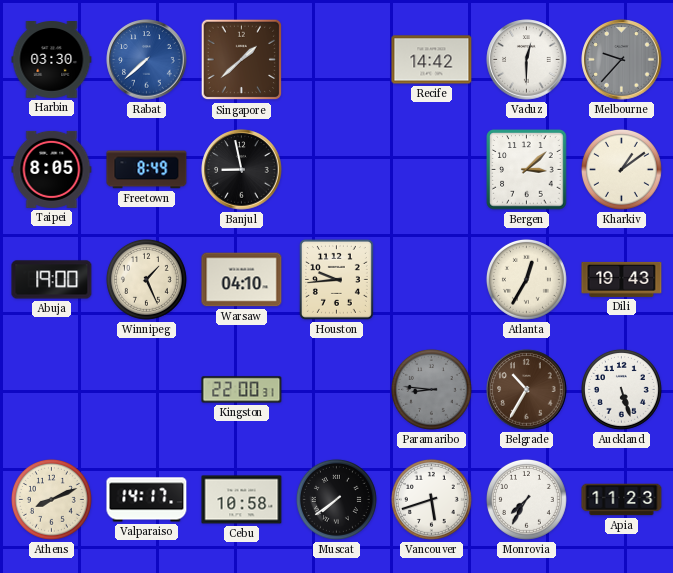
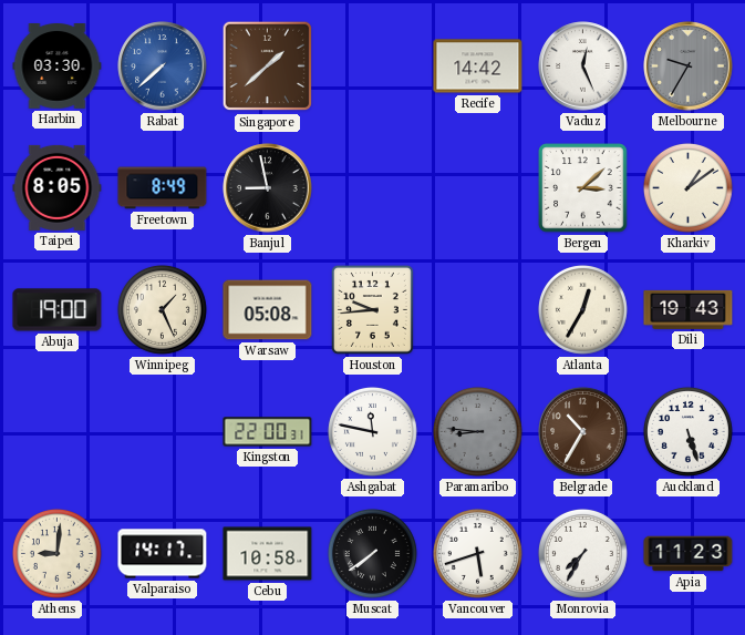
Vaduz: 12:30 -> 12:26 (583, 66)
Melbourne: 9:37 -> 9:35 (689, 66)
Warsaw: 04:10 -> 05:08 (268, 310)
Ashgabat: none -> 11:47 (372, 431)
Athens: 8:11 -> 9:01 (56, 553)
